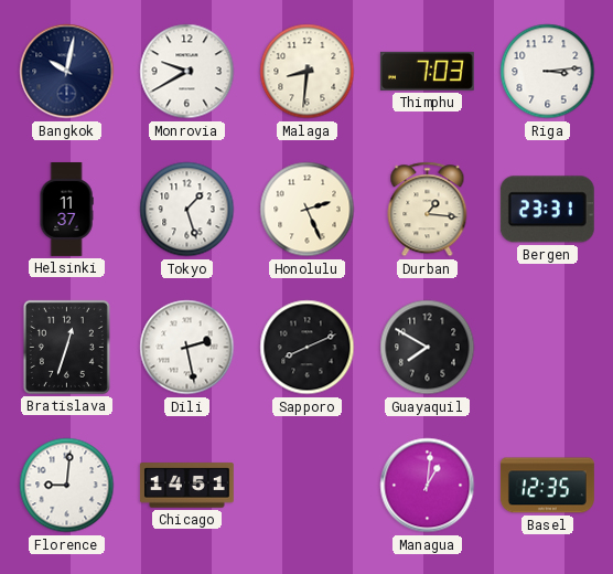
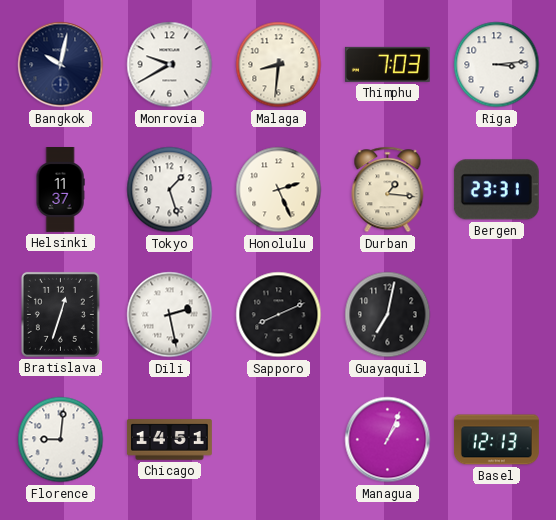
Guayaquil: 7:50 -> 7:02 (388, 315)
Managua: 1:01 -> 1:04 (388, 440)
Basel: 12:35 -> 12:13 (496, 440)
